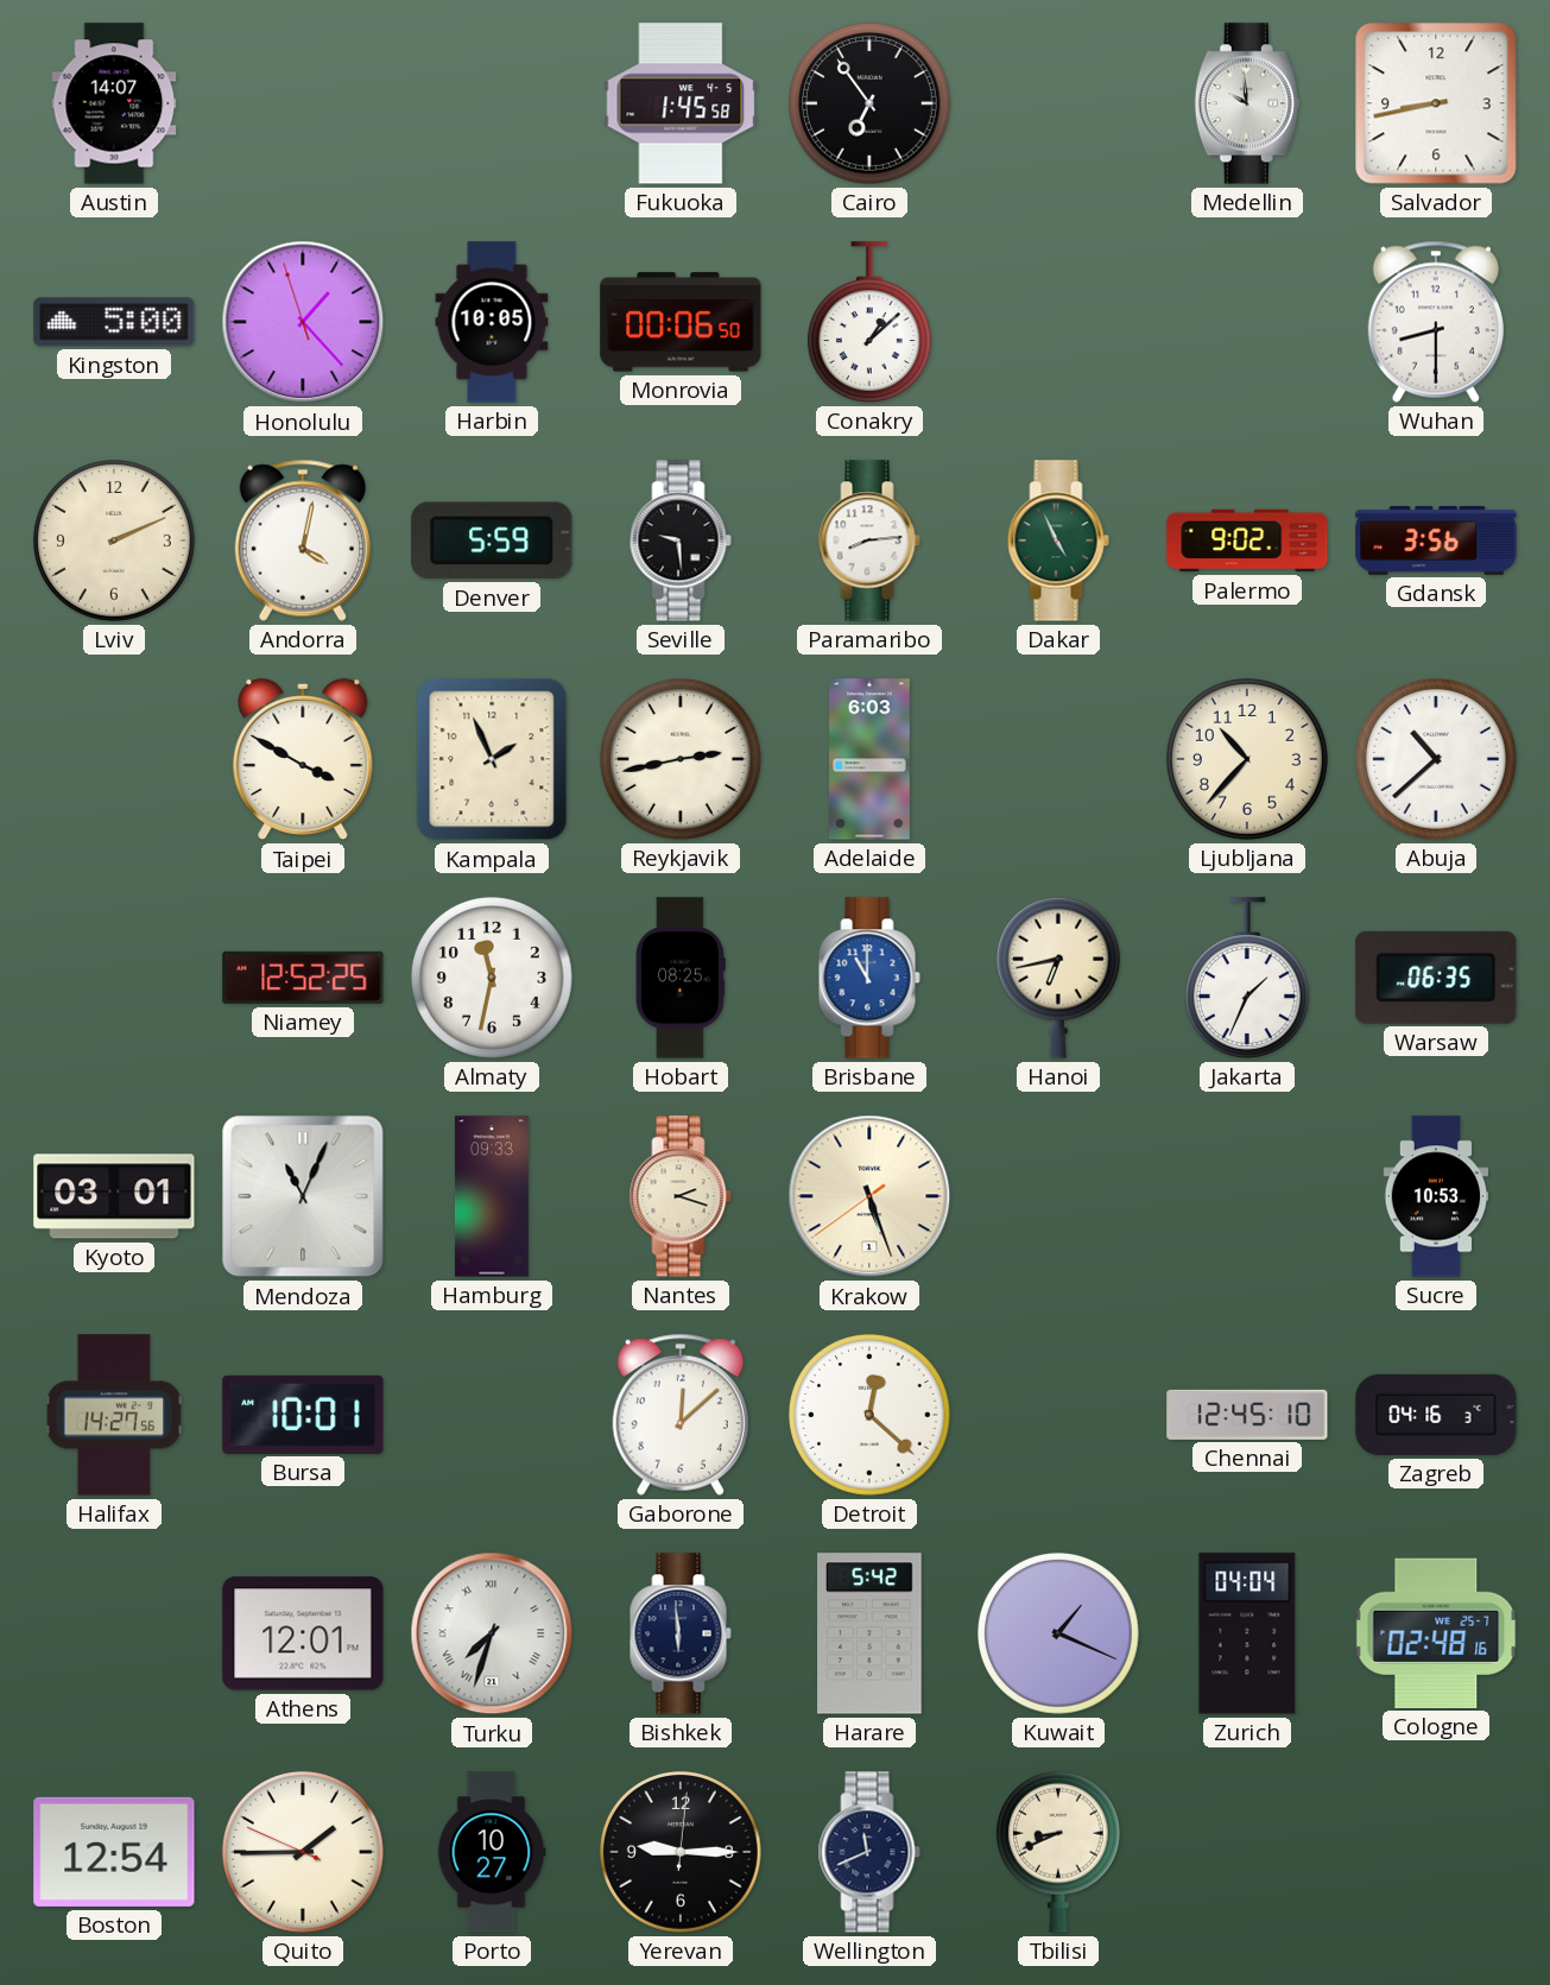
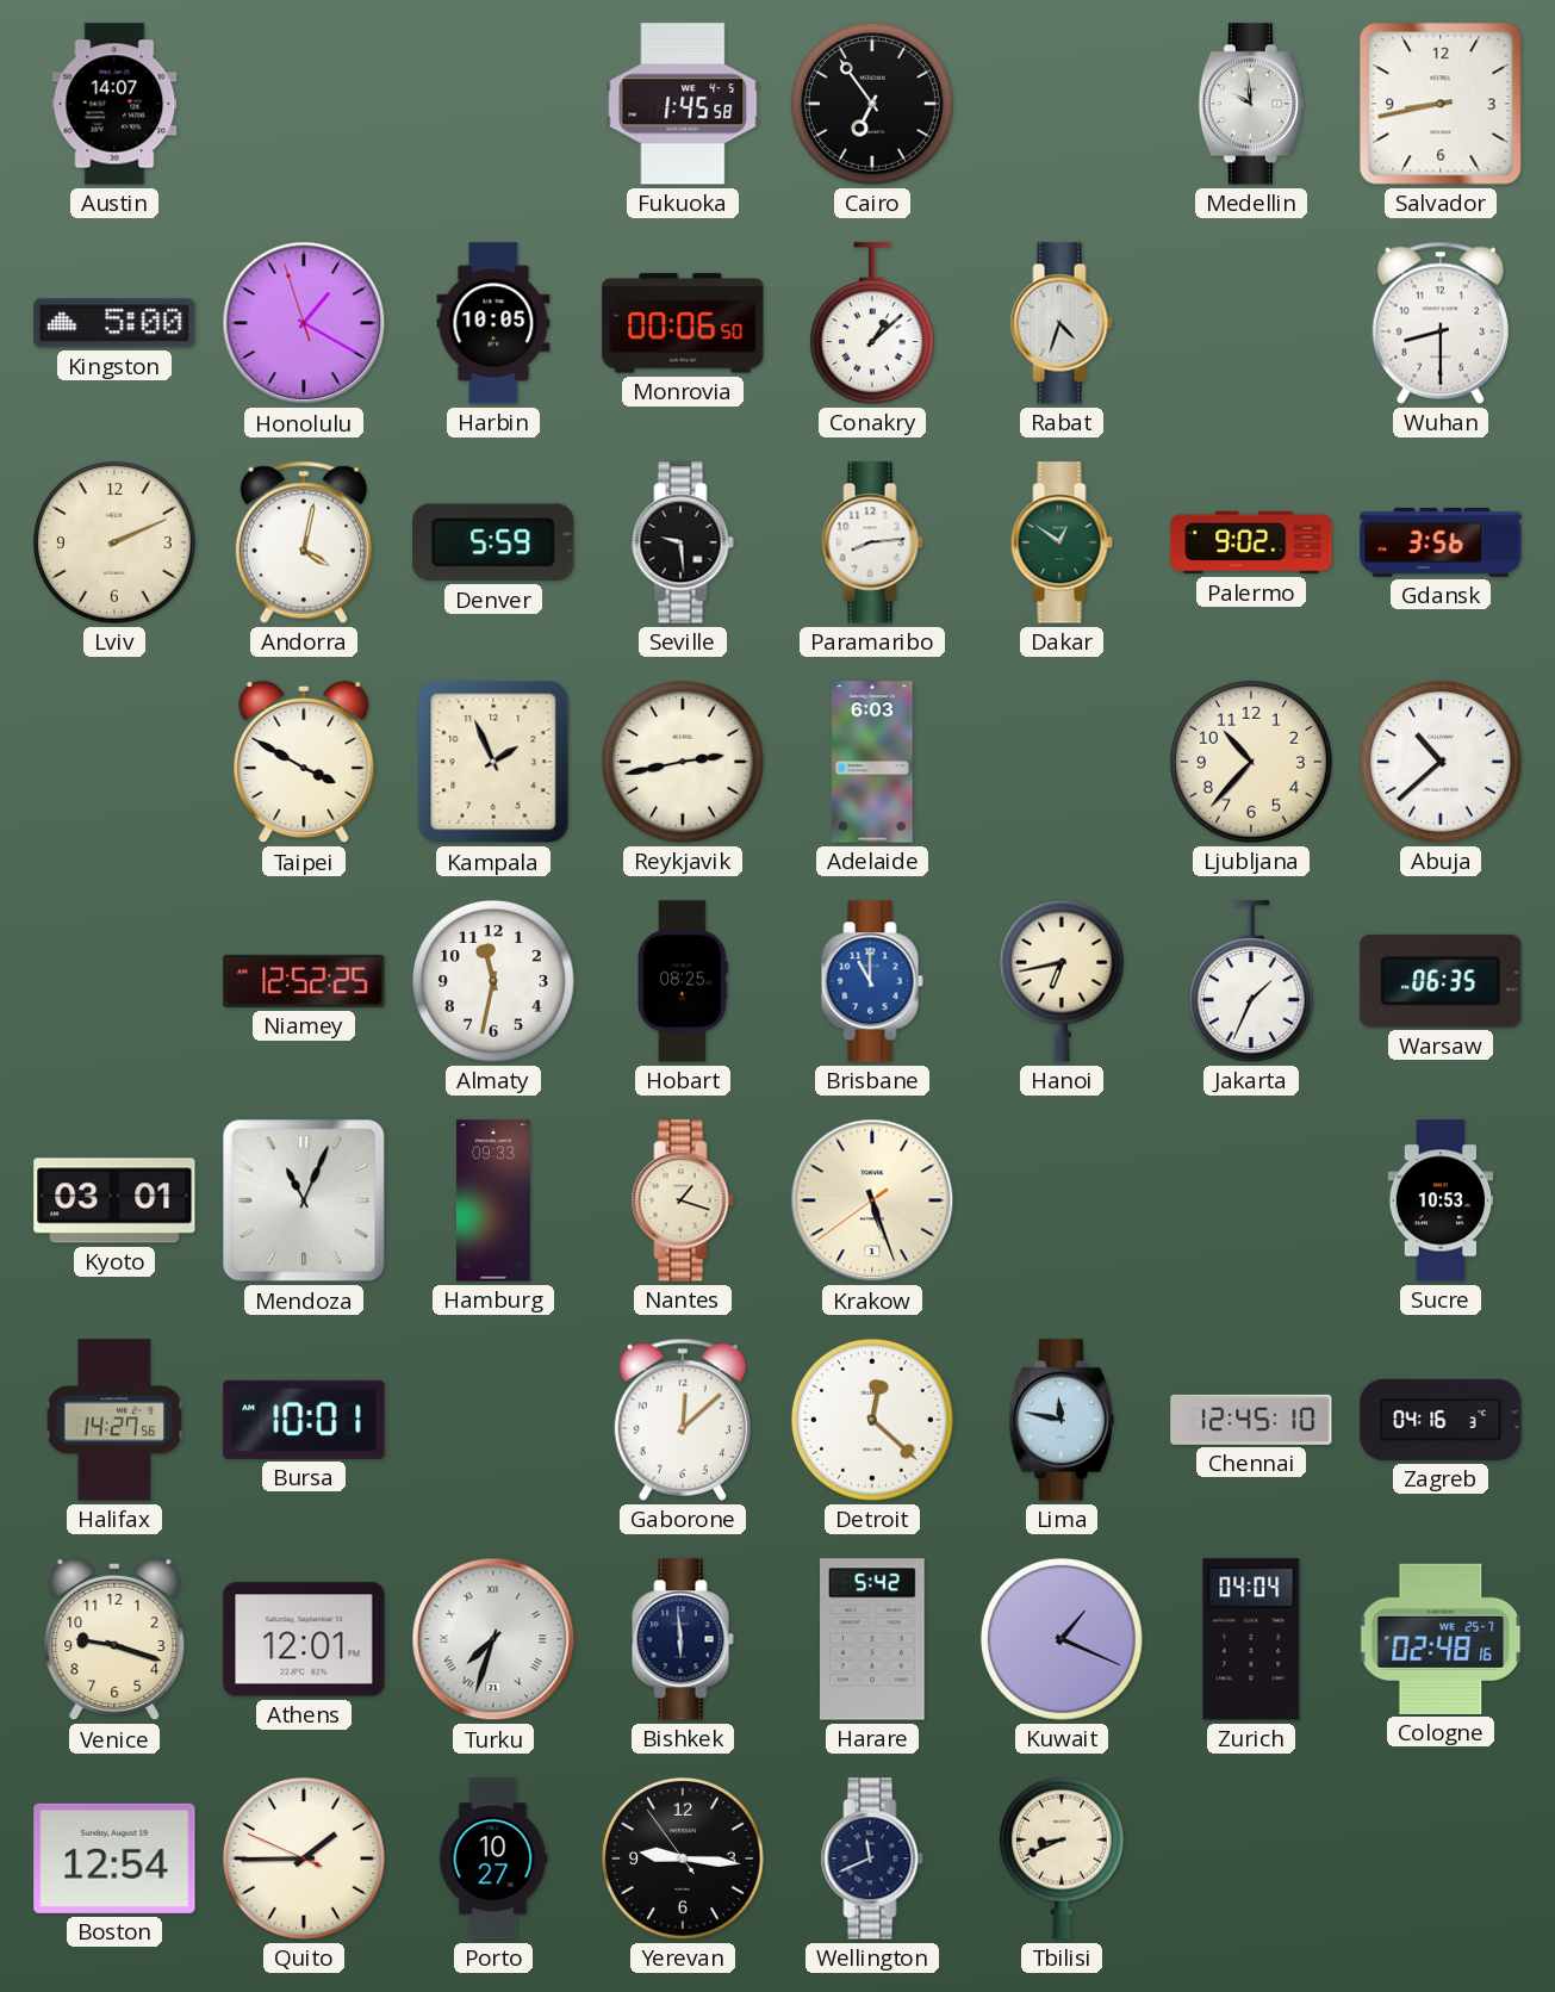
Honolulu: 1:22 -> 1:19 (304, 323)
Rabat: none -> 4:33 (1062, 323)
Dakar: 4:56 -> 12:51 (1062, 542)
Nantes: 2:18 -> 1:18 (683, 1200)
Lima: none -> 11:47 (1062, 1420)
Venice: none -> 9:18 (114, 1639)
Yerevan: 9:15:01 -> 9:15:54 (683, 1858)
